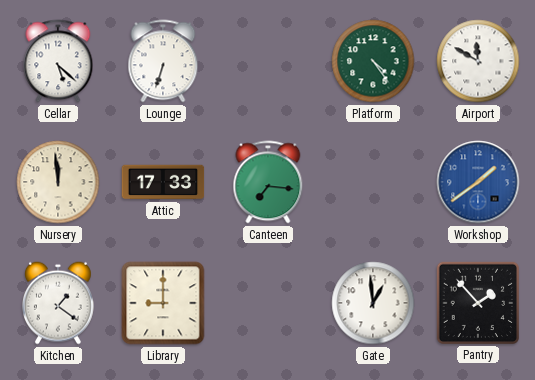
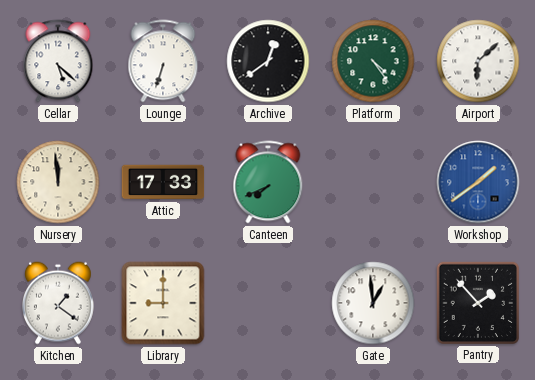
Archive: none -> 12:39 (268, 61)
Airport: 11:50 -> 6:08 (478, 61)
Canteen: 7:16 -> 7:41 (268, 182)
